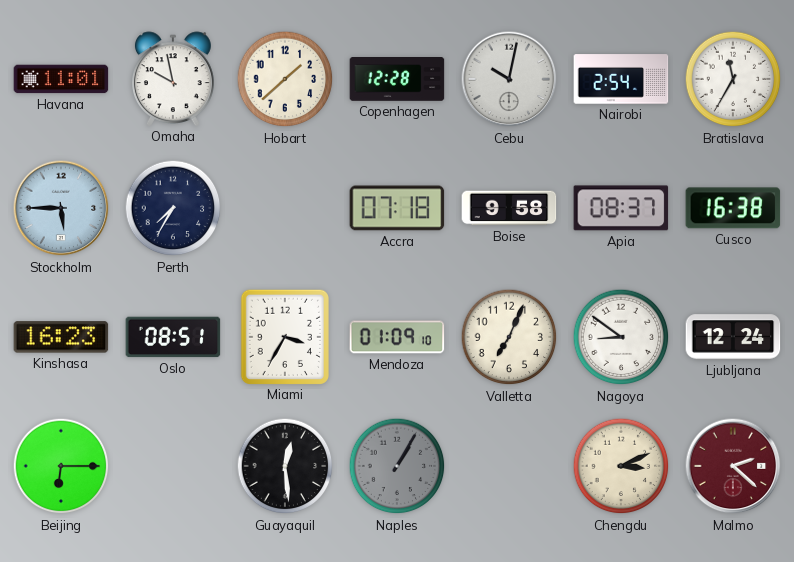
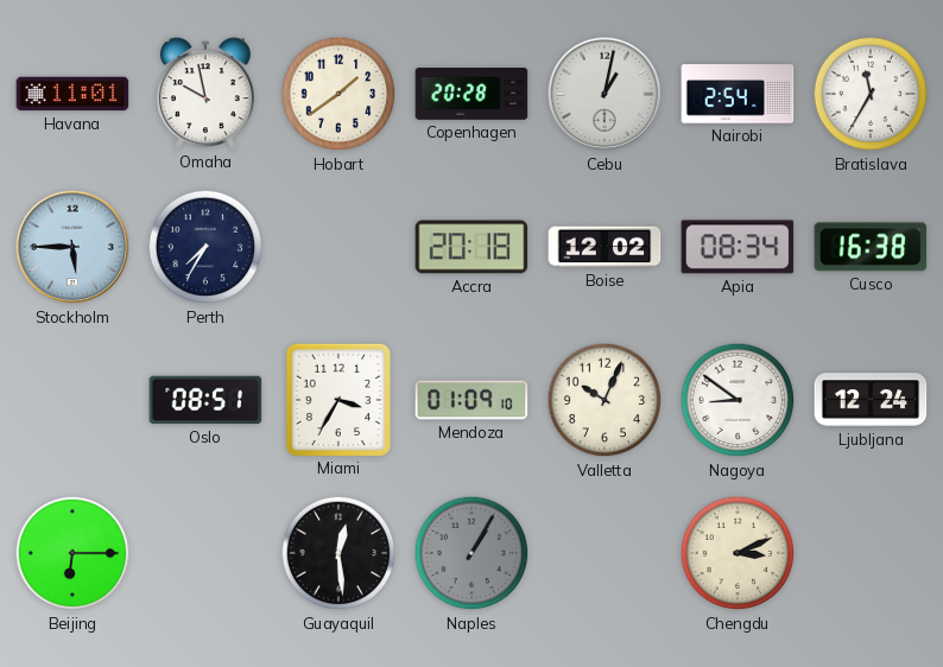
Hobart: 1:38 -> 1:39 (338, 94)
Copenhagen: 12:28 -> 20:28 (471, 94)
Cebu: 10:02 -> 1:02 (605, 94)
Accra: 07:18 -> 20:18 (471, 247)
Boise: 9:58 -> 12:02 (605, 247)
Apia: 08:37 -> 08:34 (738, 247)
Kinshasa: 16:23 -> none (61, 337)
Valletta: 7:04 -> 10:04 (605, 400)
Malmo: 2:22 -> none (733, 466)
